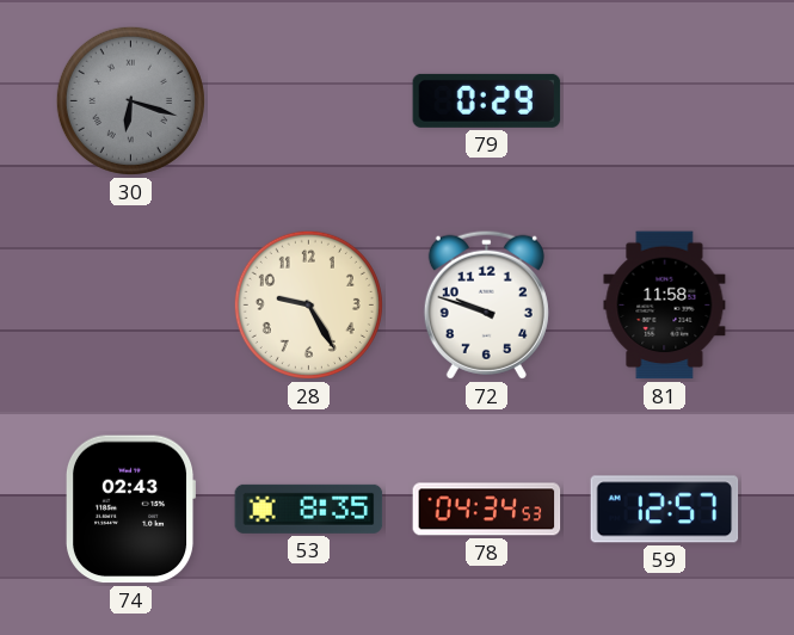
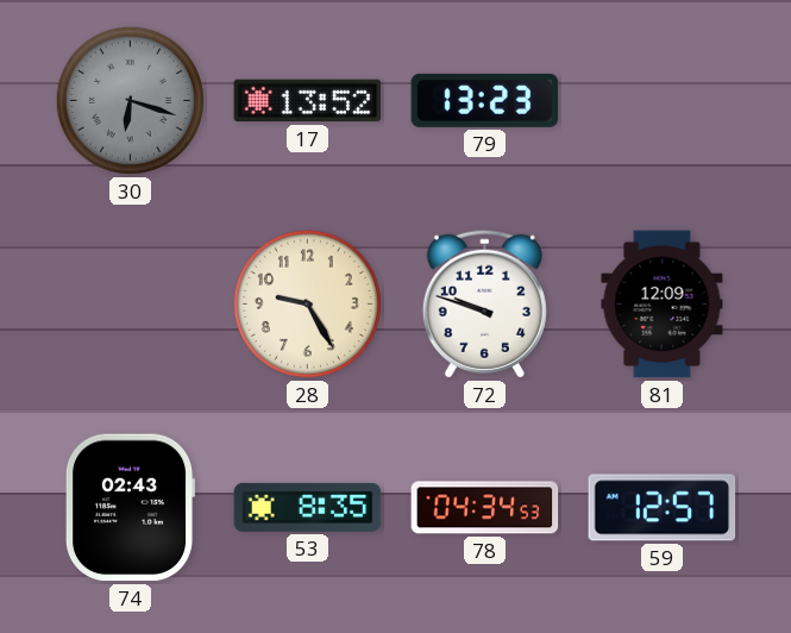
17: none -> 13:52 (308, 101)
79: 0:29 -> 13:23 (485, 100)
81: 11:58 -> 12:09 (663, 305)
